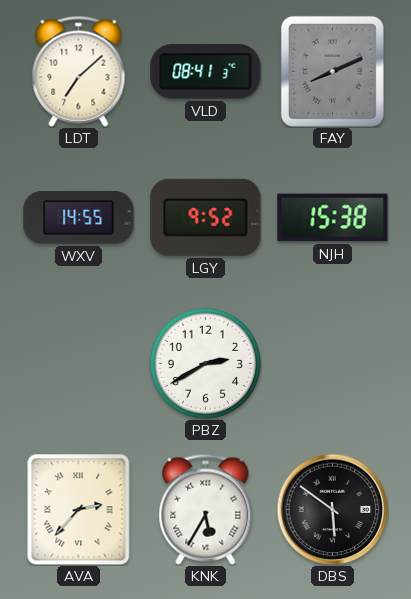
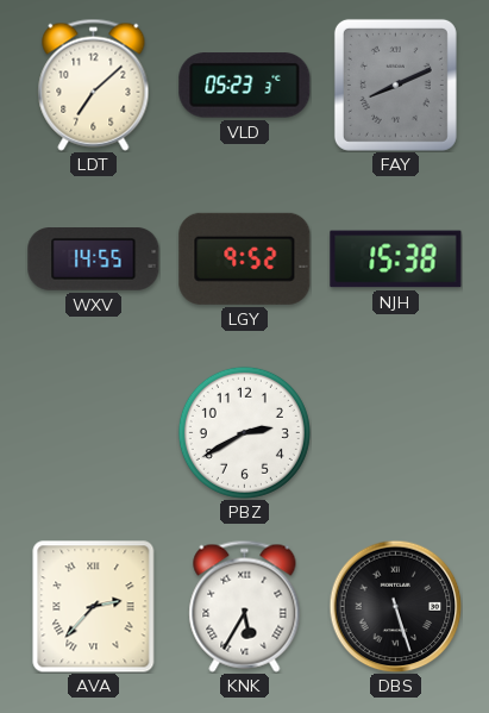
VLD: 08:41 -> 05:23 (245, 86)
DBS: 5:51 -> 5:27 (395, 606)
